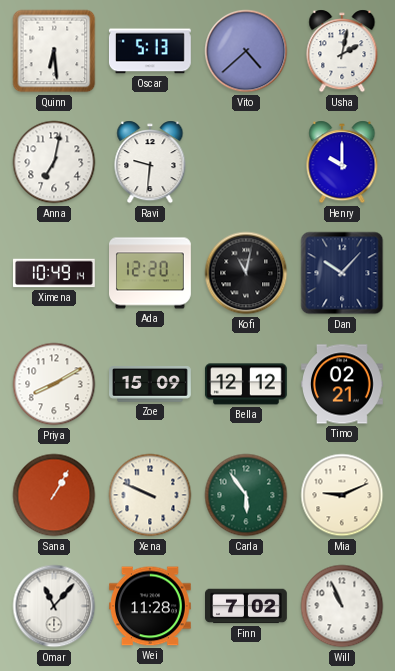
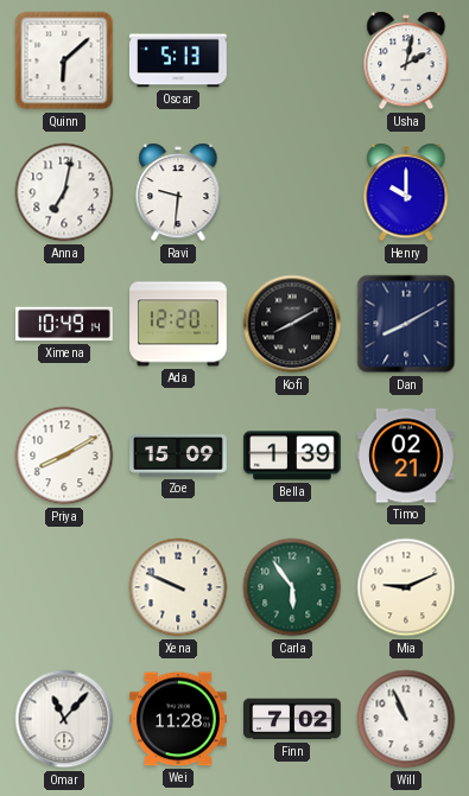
Quinn: 6:29 -> 6:08 (64, 61)
Vito: 4:38 -> none (246, 51)
Kofi: 11:02 -> 8:10 (292, 324)
Dan: 10:07 -> 8:10 (406, 324)
Bella: 12:12 -> 1:39 (292, 456)
Sana: 1:05 -> none (54, 495)
